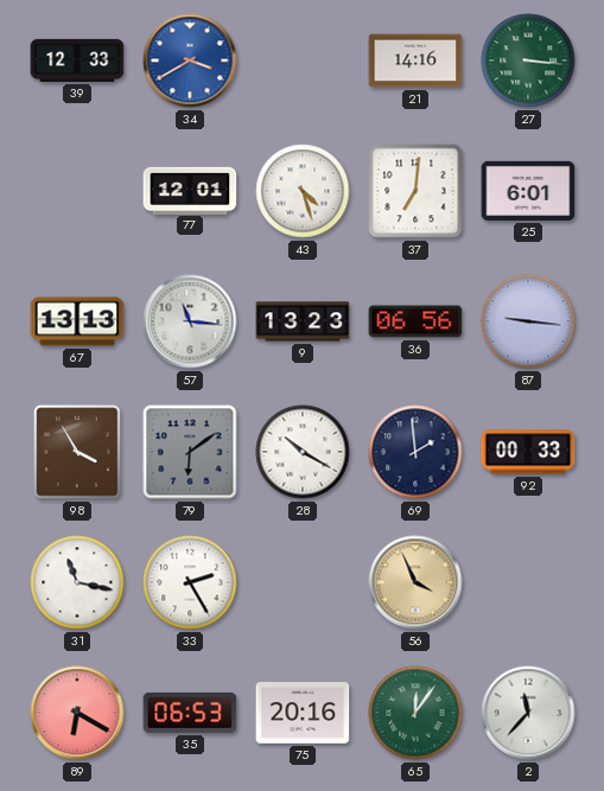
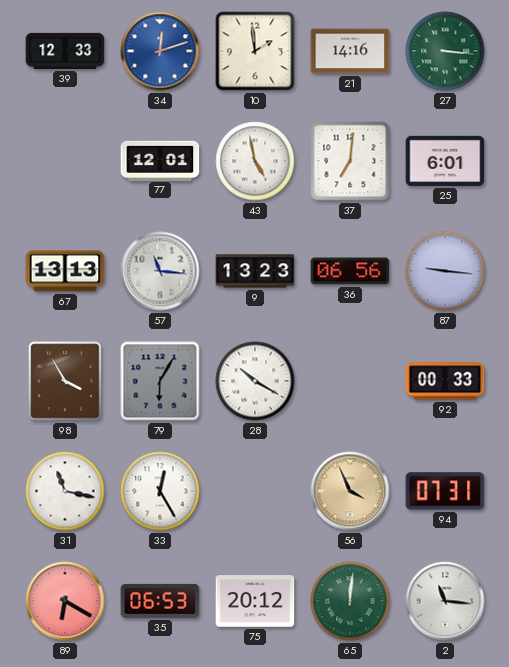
34: 3:40 -> 12:12 (160, 51)
10: none -> 1:59 (255, 51)
43: 4:27 -> 4:58 (255, 161)
79: 6:09 -> 6:05 (160, 381)
69: 1:59 -> none (415, 452)
33: 2:25 -> 12:25 (160, 491)
94: none -> 07:31 (445, 491)
75: 20:16 -> 20:12 (255, 601)
65: 12:06 -> 12:01 (350, 601)
2: 11:37 -> 11:16 (445, 601)
